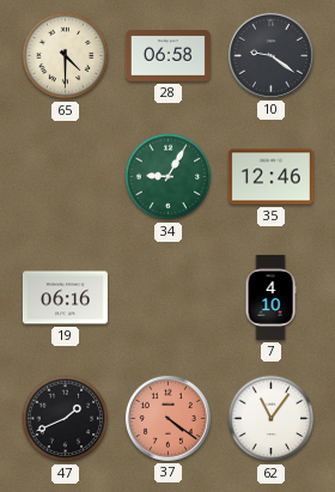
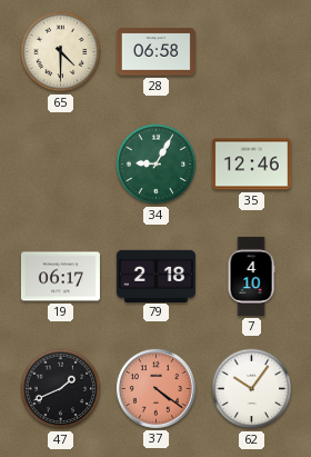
10: 9:21 -> none (270, 55)
19: 06:16 -> 06:17 (60, 277)
79: none -> 2:18 (155, 276)
62: 11:06 -> 10:06 (252, 389)
